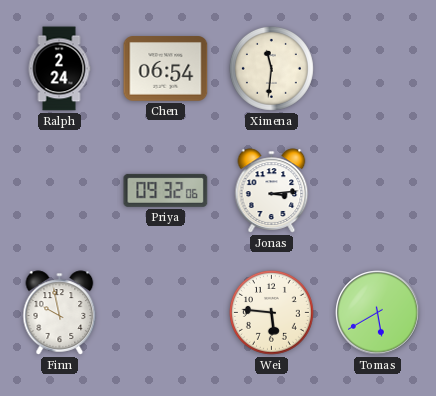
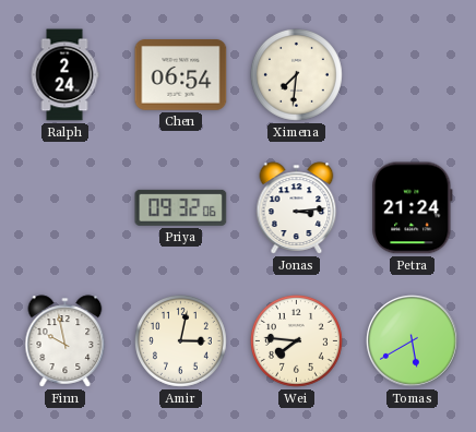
Ximena: 11:31 -> 7:31 (296, 74)
Petra: none -> 21:24 (413, 208)
Amir: none -> 3:02 (180, 340)
Wei: 5:46 -> 7:46 (296, 340)
